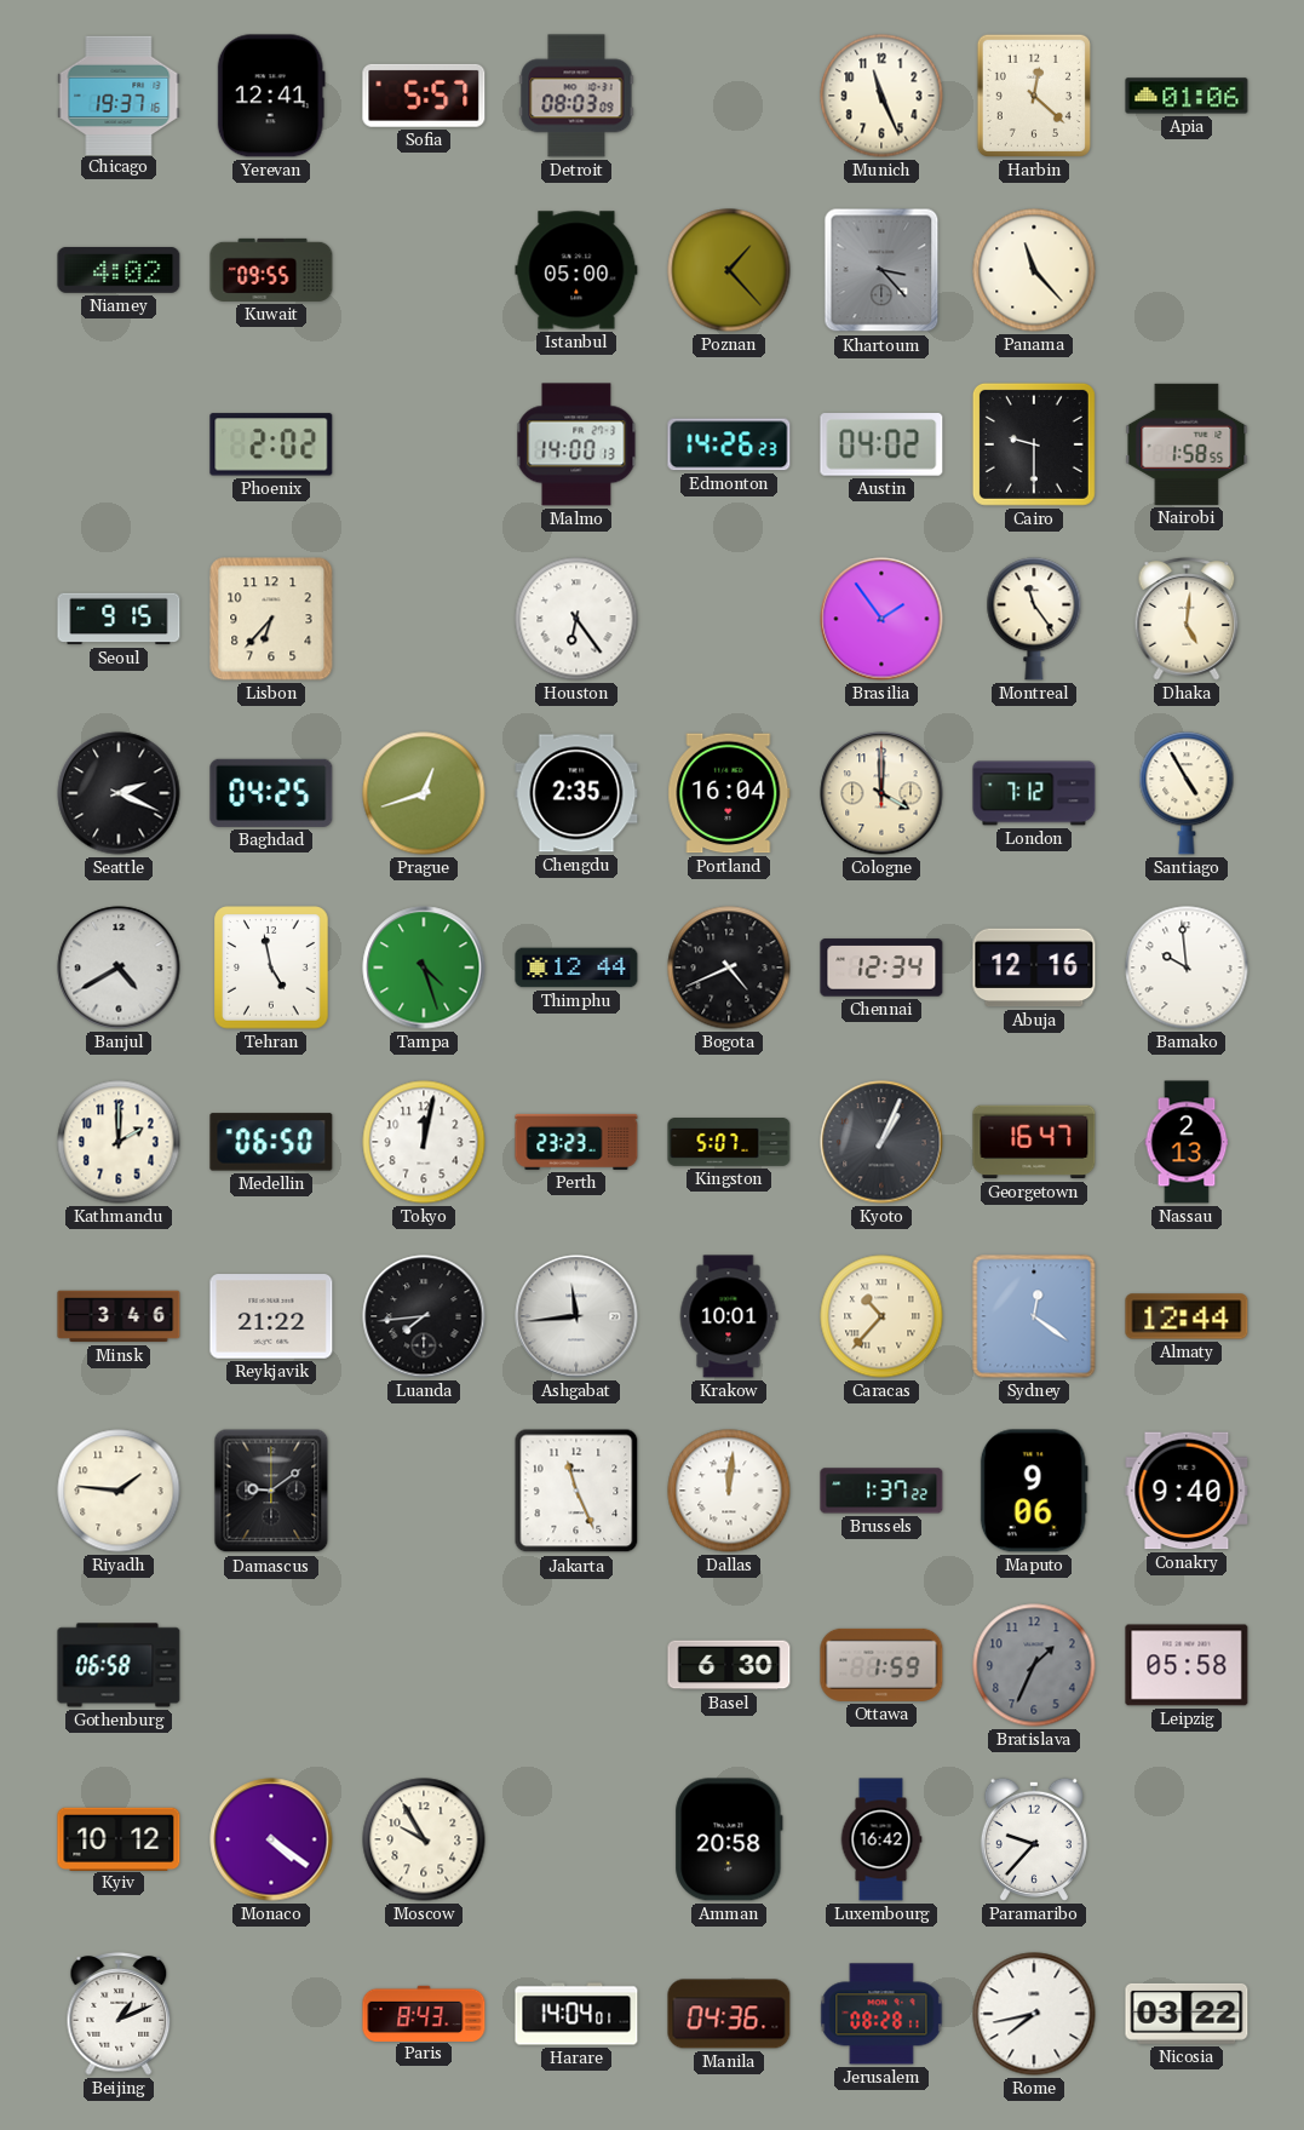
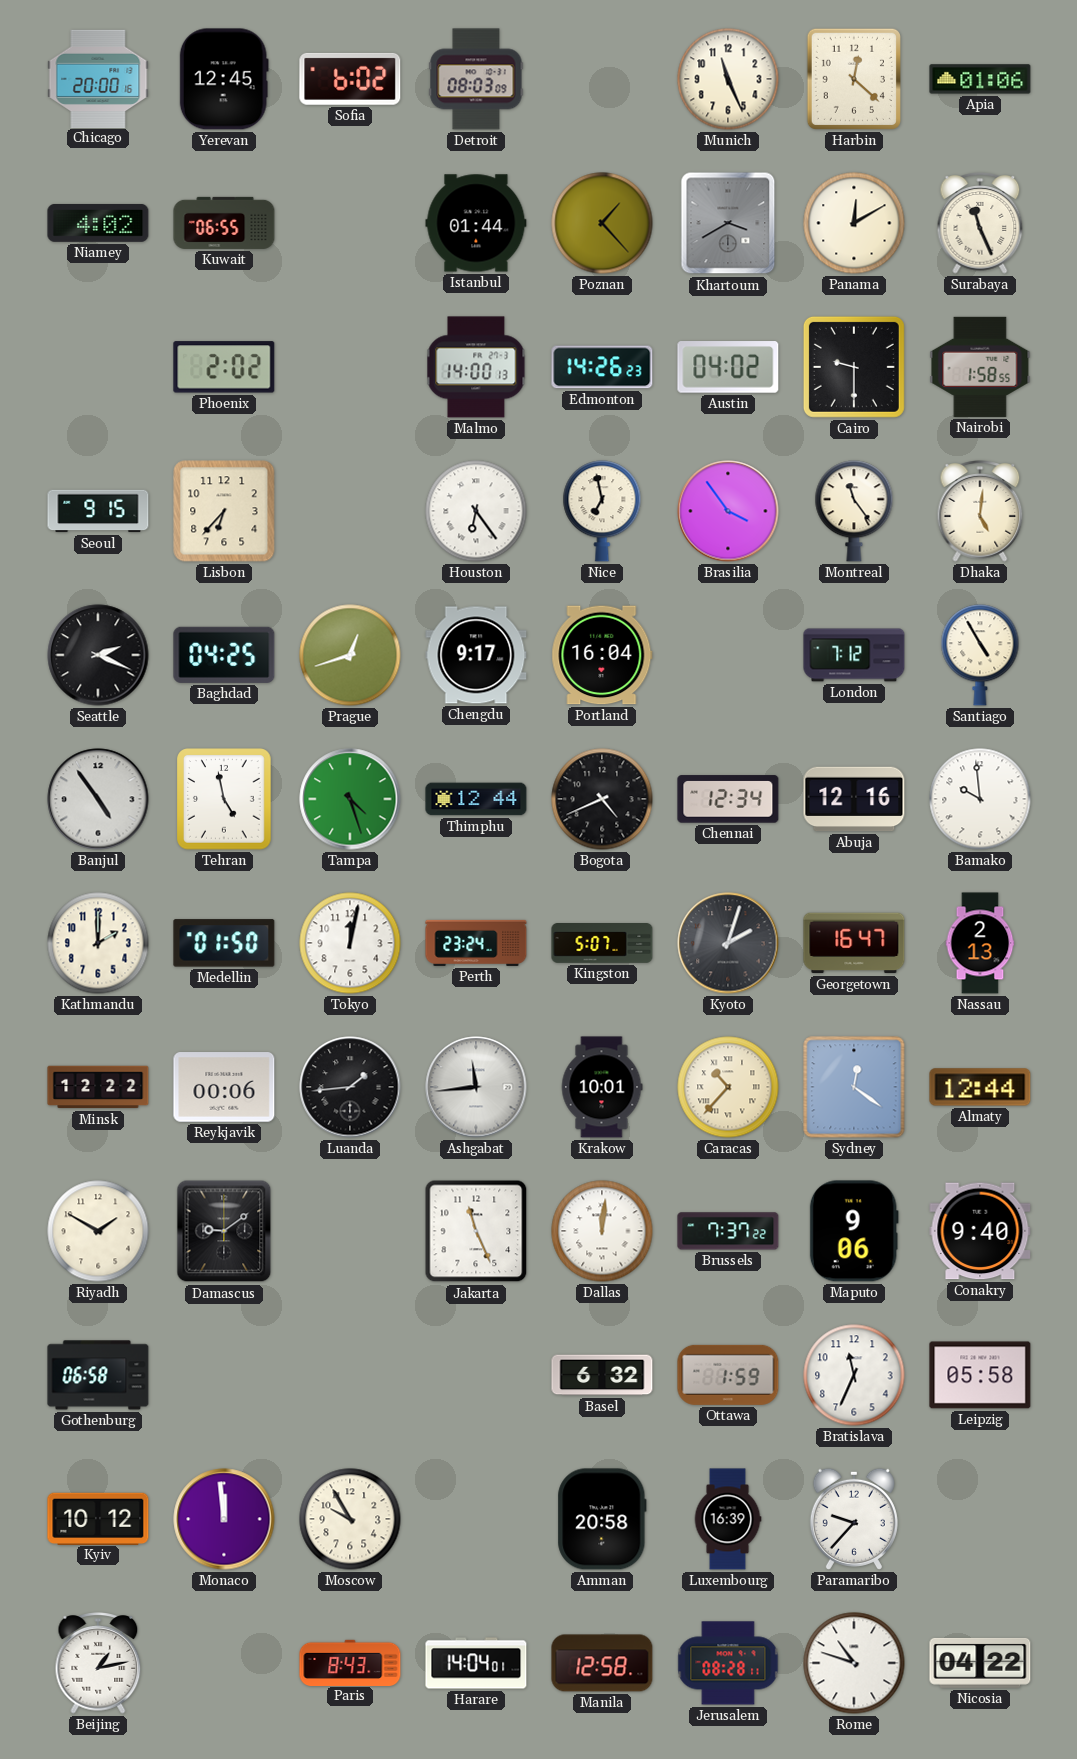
Chicago: 19:37 -> 20:00 (98, 78)
Yerevan: 12:41 -> 12:45 (224, 79)
Sofia: 5:57 -> 6:02 (350, 79)
Kuwait: 09:55 -> 06:55 (224, 223)
Istanbul: 05:00 -> 01:44 (476, 223)
Khartoum: 3:23 -> 3:40 (728, 223)
Panama: 11:23 -> 12:10 (854, 223)
Surabaya: none -> 11:26 (980, 223)
Nice: none -> 6:58 (602, 511)
Brasilia: 1:54 -> 3:54 (728, 511)
Chengdu: 2:35 -> 9:17 (476, 655)
Cologne: 4:00 -> none (881, 793)
Banjul: 4:40 -> 4:54 (98, 799)
Medellin: 06:50 -> 01:50 (224, 943)
Perth: 23:23 -> 23:24 (476, 943)
Kyoto: 1:04 -> 2:03 (728, 943)
Minsk: 3:46 -> 12:22 (98, 1087)
Reykjavik: 21:22 -> 00:06 (224, 1087)
Luanda: 7:44 -> 1:44 (350, 1087)
Riyadh: 1:46 -> 1:50 (98, 1231)
Brussels: 1:37 -> 7:37 (728, 1231)
Basel: 6:30 -> 6:32 (602, 1375)
Bratislava: 1:34 -> 11:34 (854, 1375)
Bratislava dial: grey -> white (854, 1375)
Monaco: 4:21 -> 11:59 (224, 1519)
Luxembourg: 16:42 -> 16:39 (728, 1519)
Beijing: 1:11 -> 1:13 (98, 1663)
Manila: 04:36 -> 12:58 (602, 1663)
Rome: 7:43 -> 10:48 (854, 1663)
Nicosia: 03:22 -> 04:22 (980, 1663)
